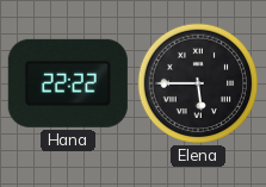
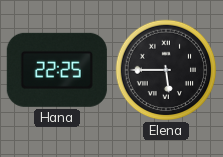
Hana: 22:22 -> 22:25 (57, 70)
